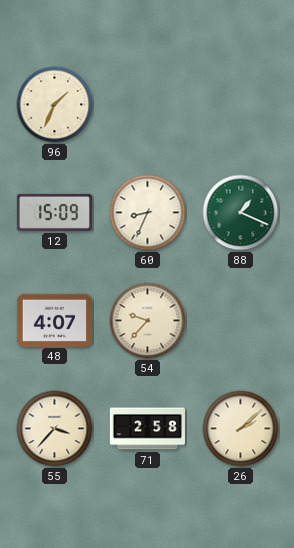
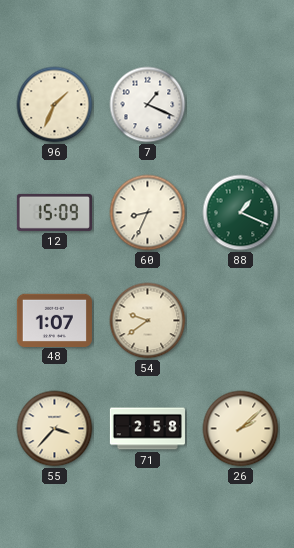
7: none -> 1:19 (148, 105)
48: 4:07 -> 1:07 (54, 320)
54: 9:37 -> 9:39 (148, 321)
